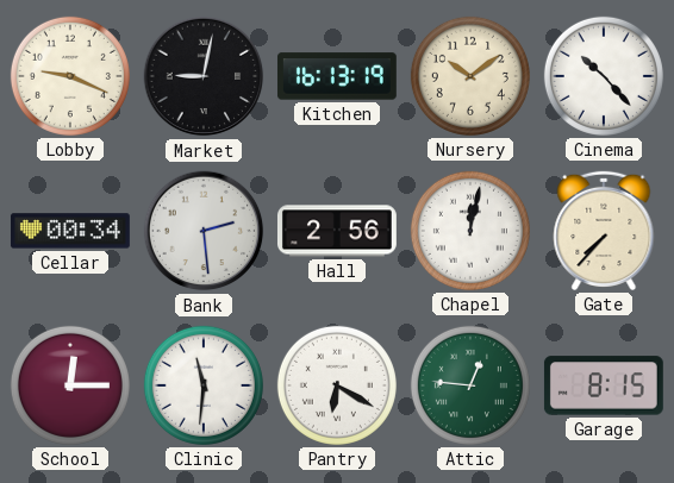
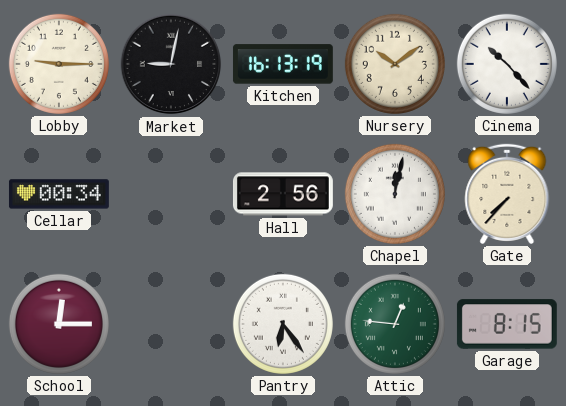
Lobby: 9:19 -> 9:15 (59, 64)
Bank: 2:29 -> none (204, 231)
Clinic: 11:31 -> none (204, 385)
Pantry: 6:20 -> 6:24 (283, 324)
